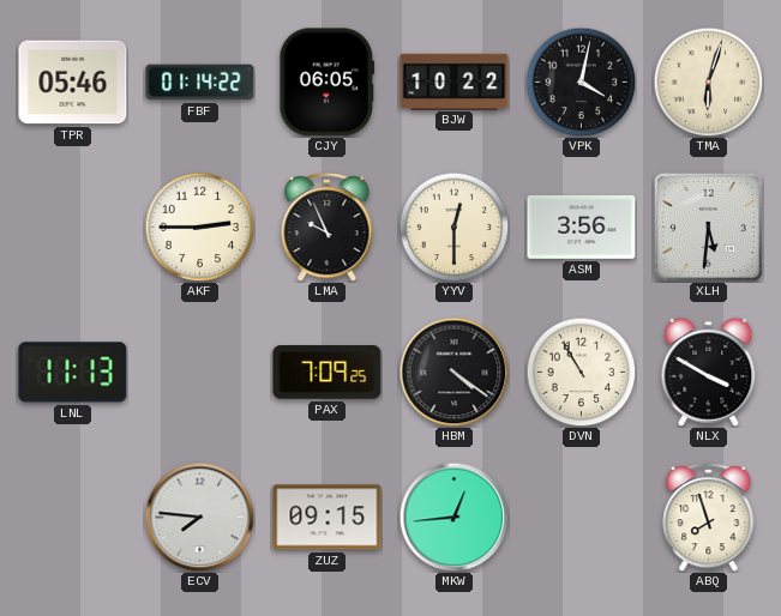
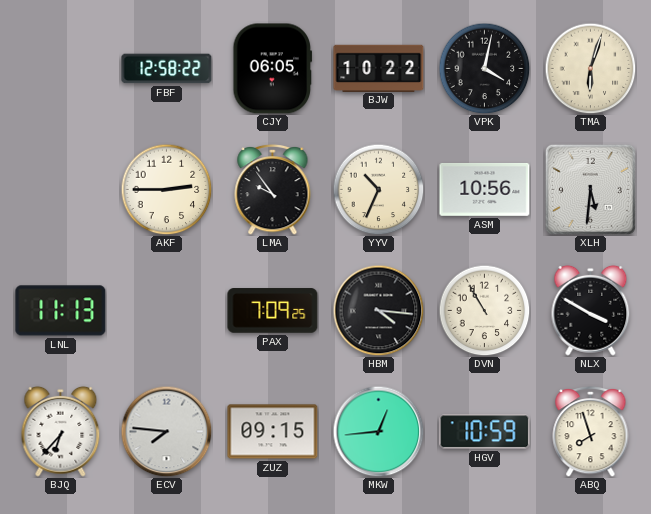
TPR: 05:46 -> none (73, 83)
FBF: 01:14 -> 12:58 (167, 69)
LMA: 9:56 -> 9:54 (273, 189)
YYV: 12:30 -> 10:34 (378, 189)
ASM: 3:56 -> 10:56 (485, 189)
HBM: 4:21 -> 4:16 (378, 310)
BJQ: none -> 6:37 (61, 431)
HGV: none -> 10:59 (485, 432)
